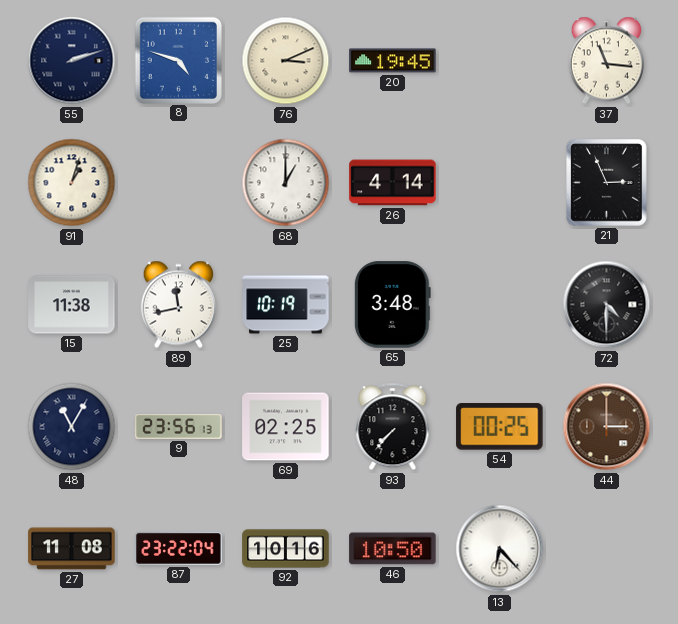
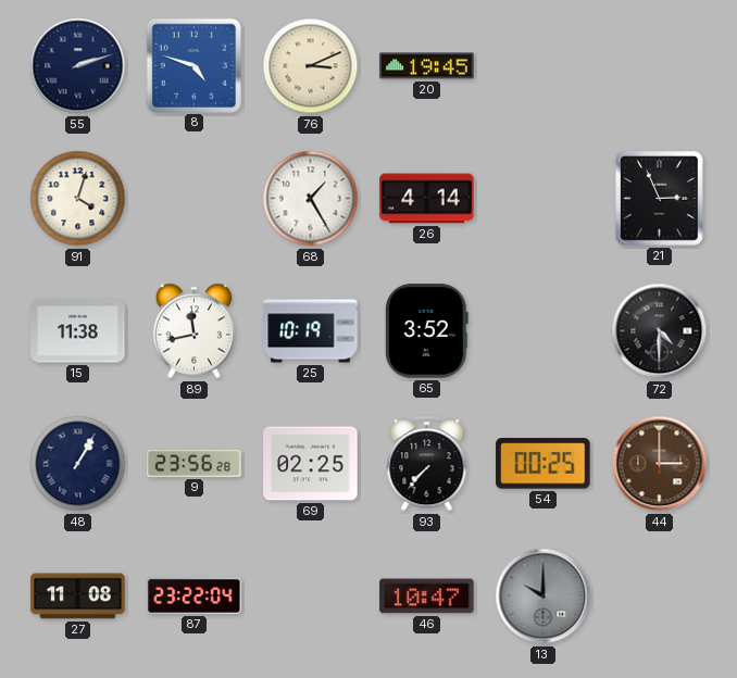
37: 11:16 -> none (607, 61)
91: 1:03 -> 4:03 (78, 199)
68: 1:00 -> 1:25 (311, 199)
65: 3:48 -> 3:52 (426, 331)
48: 11:05 -> 1:05 (78, 464)
9: 23:56:13 -> 23:56:28 (195, 463)
92: 10:16 -> none (286, 549)
46: 10:50 -> 10:47 (427, 597)
13: 6:23 -> 10:00 (544, 597)
13 dial: white -> grey (544, 597)
